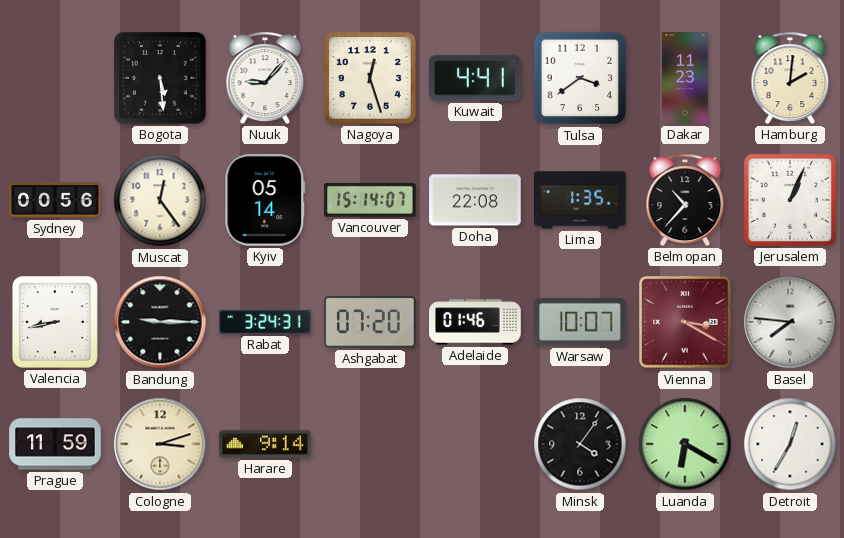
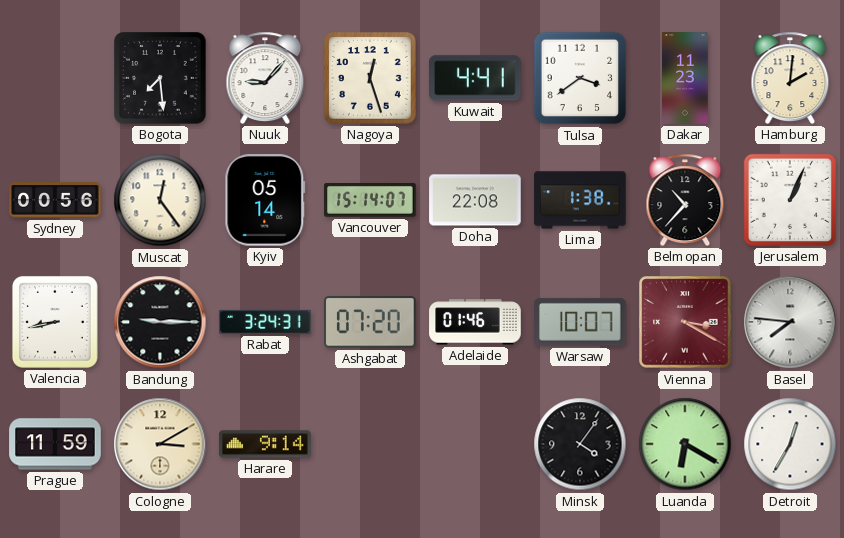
Bogota: 5:29 -> 7:29 (160, 78)
Lima: 1:35 -> 1:38 (580, 200)
Cologne: 3:12 -> 3:10 (160, 444)
